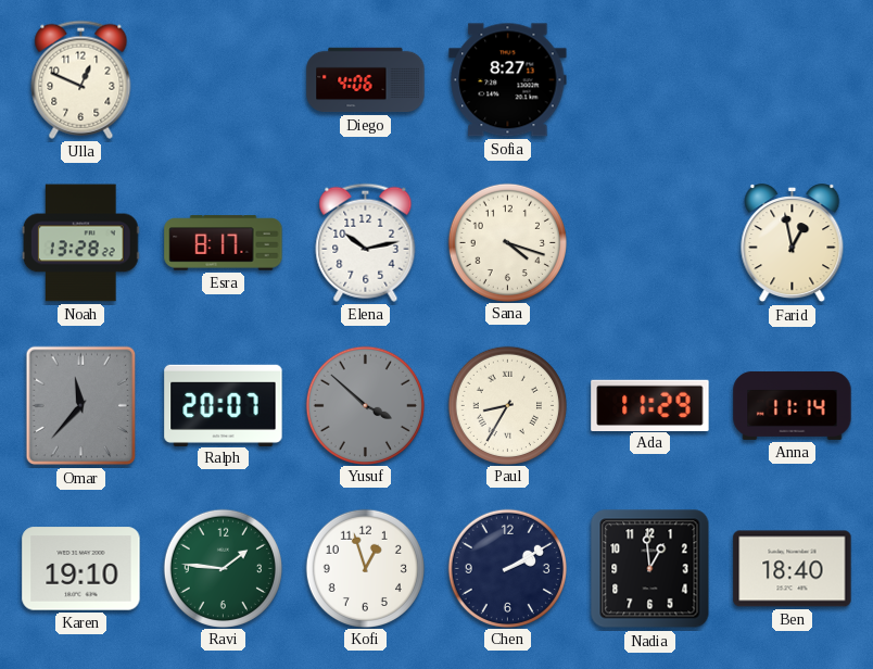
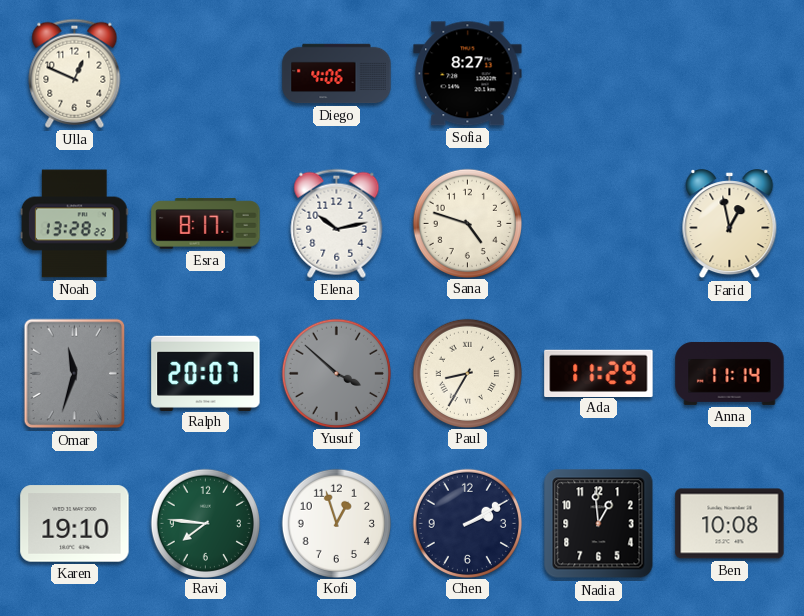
Sana: 4:18 -> 4:48 (467, 223)
Omar: 11:37 -> 11:33 (75, 374)
Ravi: 1:46 -> 7:46 (205, 523)
Ben: 18:40 -> 10:08 (730, 524)
